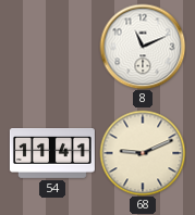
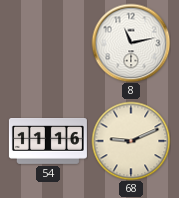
8: 11:11 -> 11:13 (131, 43)
54: 11:41 -> 11:16 (48, 142)
